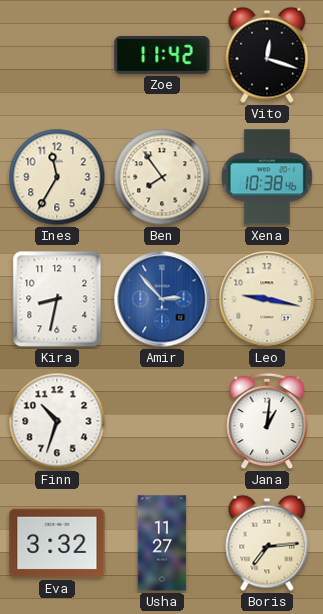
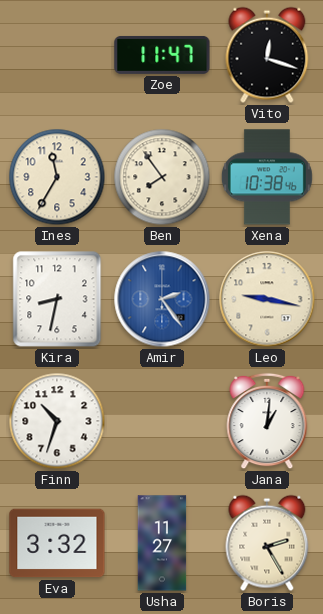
Zoe: 11:42 -> 11:47 (162, 55)
Amir: 2:53 -> 2:24 (162, 299)
Boris: 7:14 -> 2:25 (267, 543)
